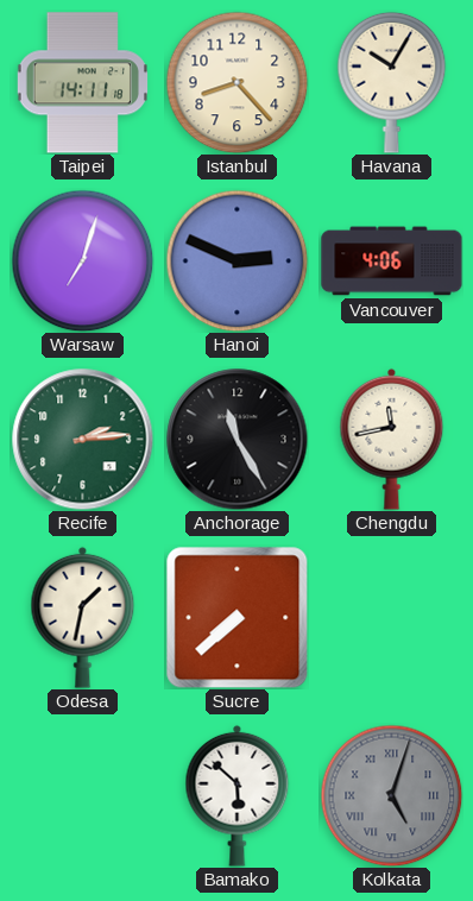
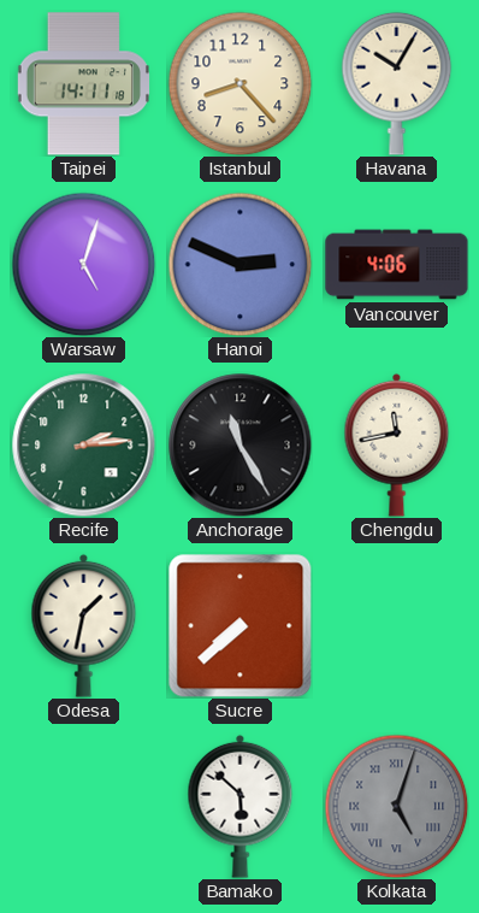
Warsaw: 7:03 -> 5:03 (83, 264)
